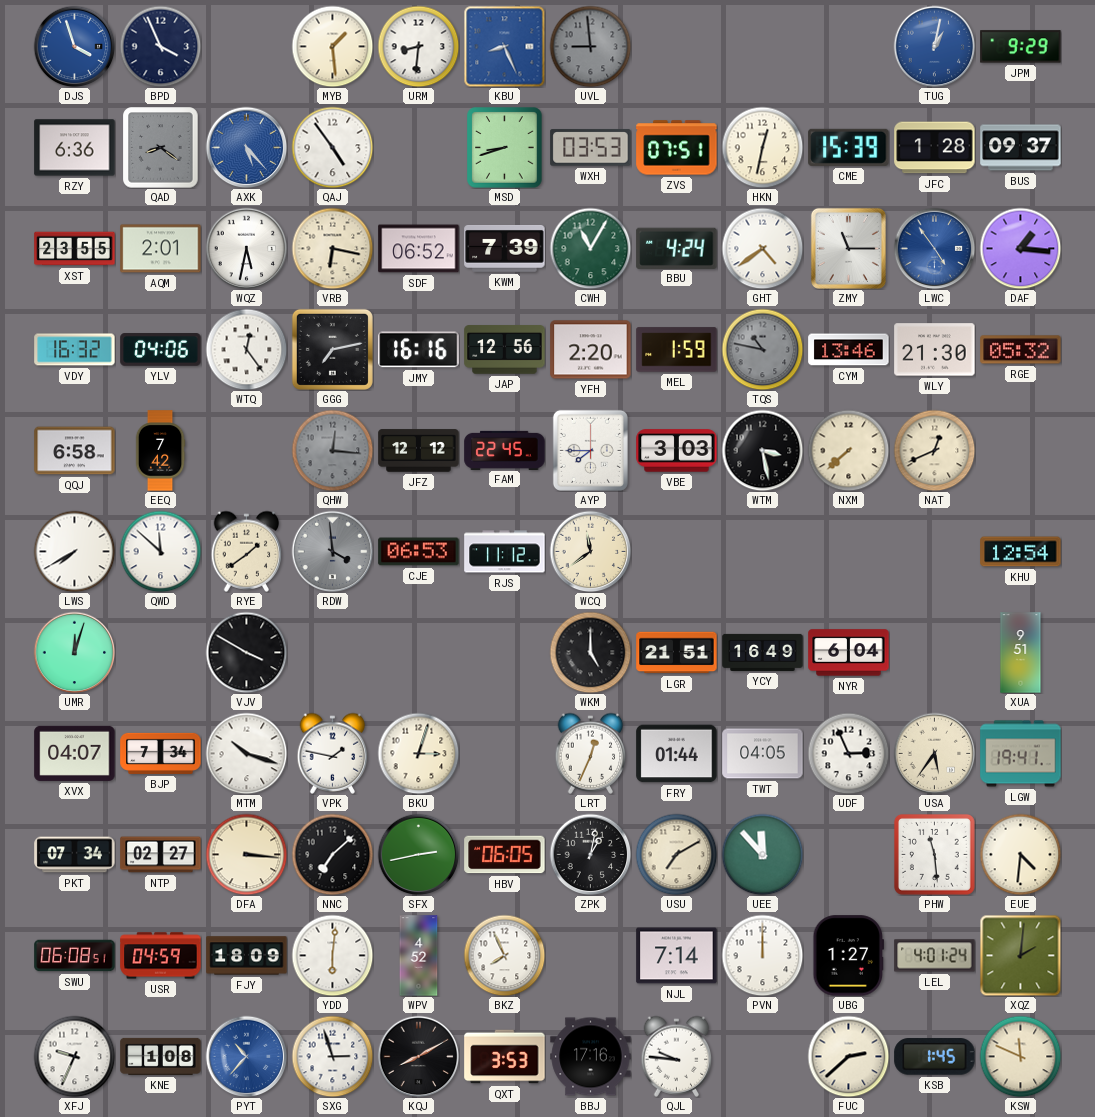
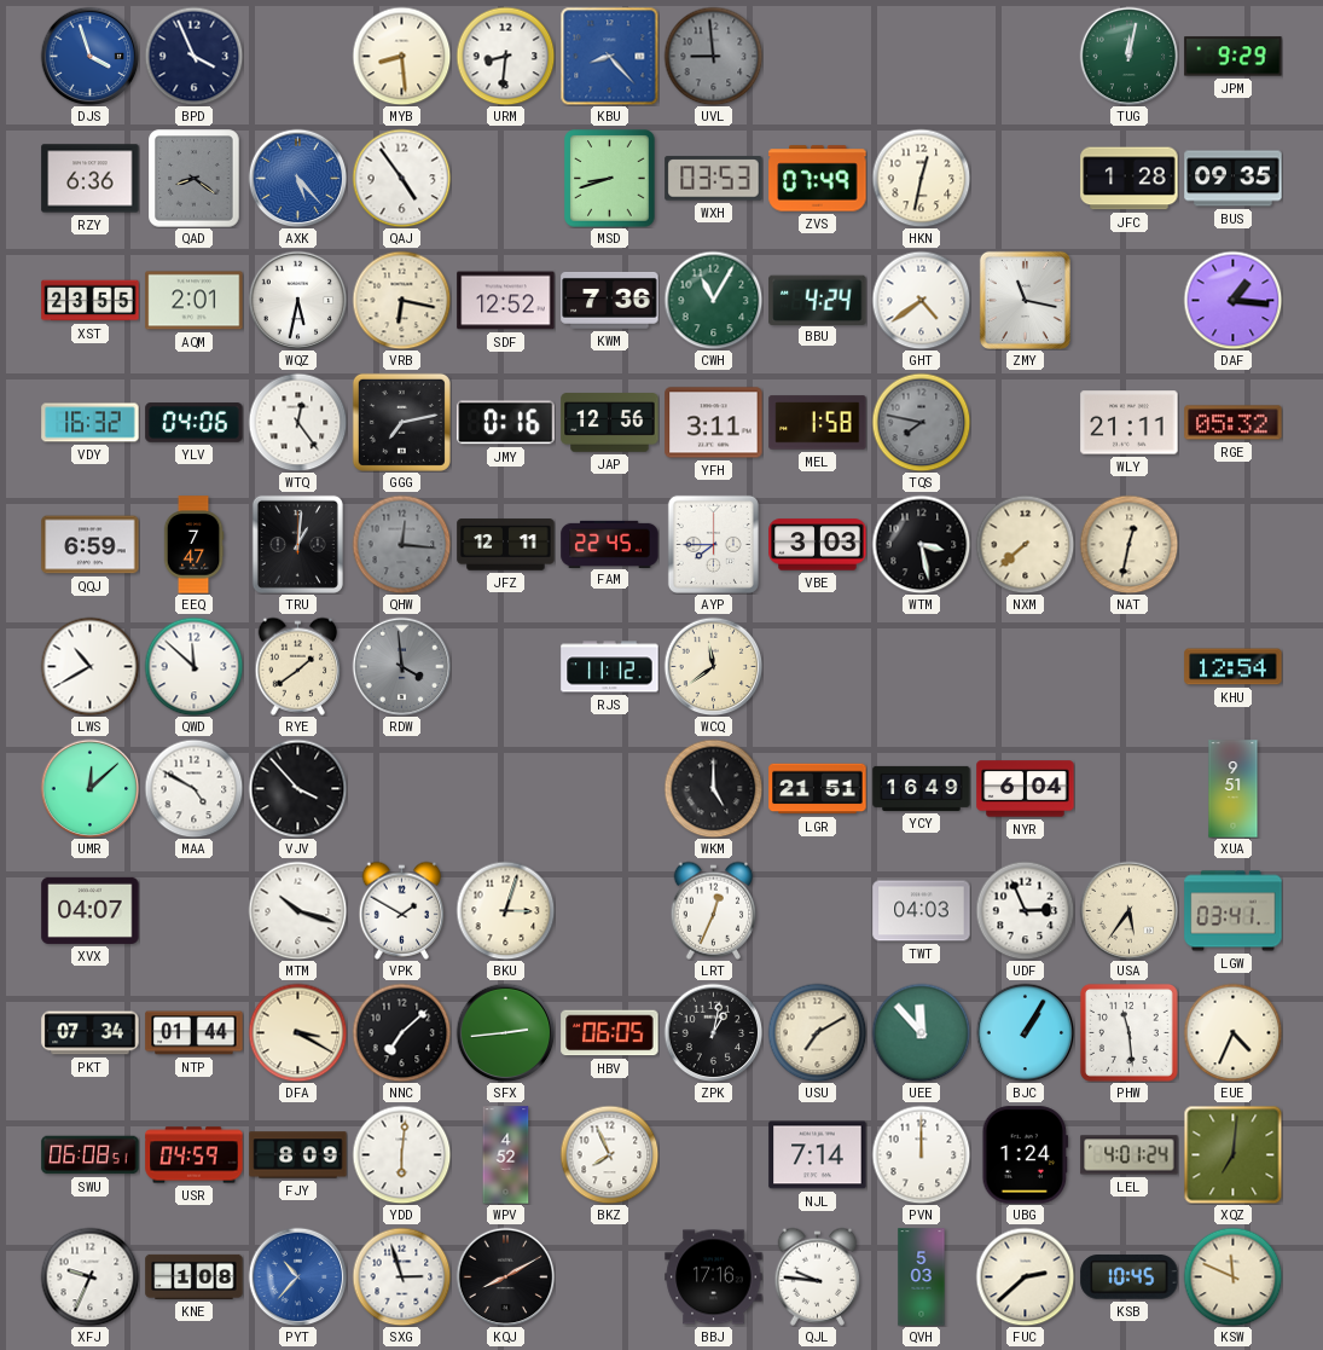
MYB: 1:29 -> 8:29 (401, 56)
KBU: 8:26 -> 8:23 (609, 56)
TUG: 1:02 -> 12:02 (1128, 56)
TUG dial: blue -> green (1128, 56)
ZVS: 07:51 -> 07:49 (818, 179)
CME: 15:39 -> none (849, 147)
BUS: 09:37 -> 09:35 (1234, 179)
SDF: 06:52 -> 12:52 (506, 301)
KWM: 7:39 -> 7:36 (610, 300)
ZMY: 11:15 -> 11:17 (1025, 300)
LWC: 4:54 -> none (934, 248)
JMY: 16:16 -> 0:16 (506, 423)
YFH: 2:20 -> 3:11 (714, 423)
MEL: 1:59 -> 1:58 (818, 423)
TQS: 10:47 -> 7:47 (921, 422)
CYM: 13:46 -> none (849, 350)
WLY: 21:30 -> 21:11 (1130, 423)
QQJ: 6:58 -> 6:59 (91, 545)
EEQ: 7:42 -> 7:47 (193, 545)
TRU: none -> 1:01 (297, 544)
JFZ: 12:12 -> 12:11 (506, 545)
NAT: 12:41 -> 12:32 (1128, 544)
LWS: 7:40 -> 10:40 (89, 666)
CJE: 06:53 -> none (419, 552)
UMR: 12:03 -> 12:08 (89, 788)
MAA: none -> 4:50 (193, 788)
VJV: 3:50 -> 3:53 (297, 788)
BJP: 7:34 -> none (161, 753)
VPK: 1:47 -> 1:50 (402, 910)
FRY: 01:44 -> none (677, 754)
TWT: 04:05 -> 04:03 (922, 911)
LGW: 19:41 -> 03:41 (1234, 911)
NTP: 02:27 -> 01:44 (195, 1033)
DFA: 3:16 -> 3:20 (297, 1032)
SFX: 2:43 -> 2:44 (505, 1032)
BJC: none -> 1:05 (1025, 1032)
EUE: 4:31 -> 4:34 (1232, 1032)
FJY: 18:09 -> 8:09 (298, 1155)
UBG: 1:27 -> 1:24 (1026, 1155)
XQZ: 2:01 -> 7:01 (1232, 1154)
QXT: 3:53 -> none (505, 1057)
QVH: none -> 5:03 (922, 1277)
KSB: 1:45 -> 10:45 (1130, 1277)
